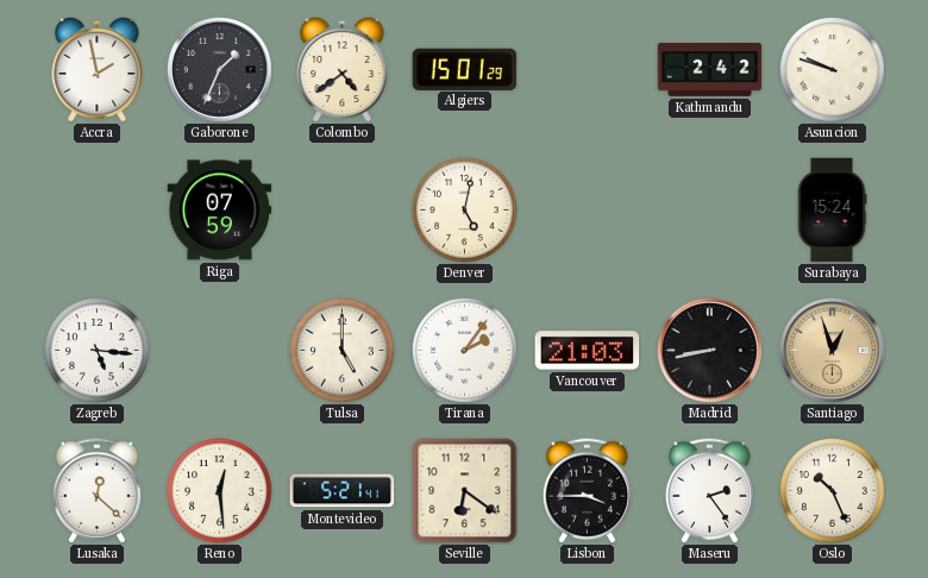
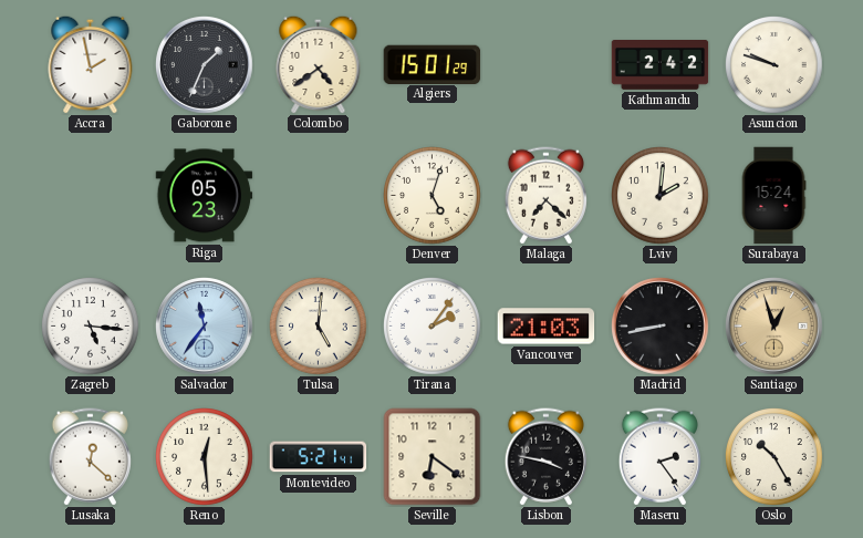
Riga: 07:59 -> 05:23 (205, 196)
Denver: 5:02 -> 5:03 (433, 196)
Malaga: none -> 7:22 (545, 196)
Lviv: none -> 2:01 (661, 196)
Salvador: none -> 11:36 (205, 327)
Tulsa: 5:00 -> 5:01 (319, 327)
Lisbon: 3:45 -> 3:47 (545, 457)
Oslo: 10:26 -> 10:25 (774, 457)
